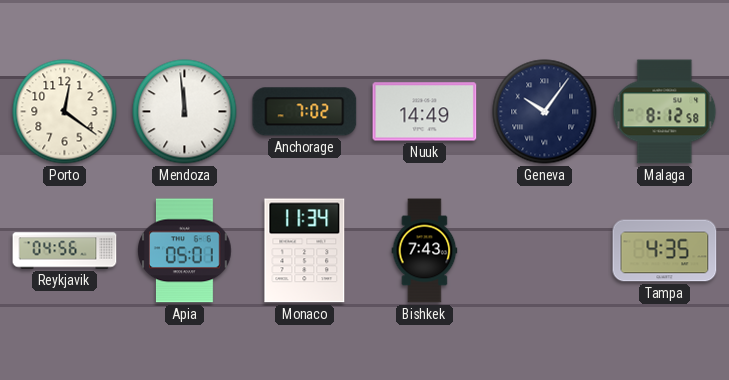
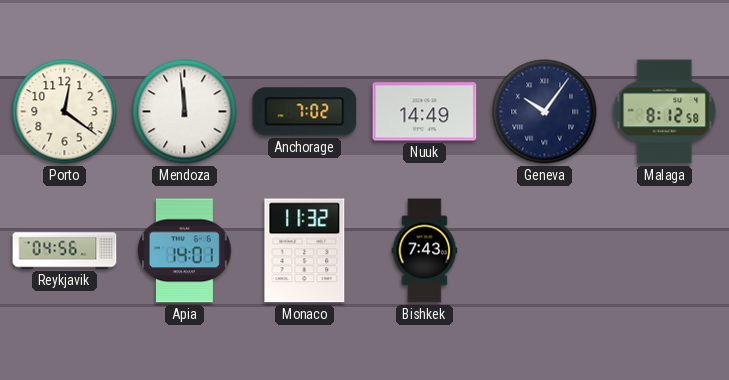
Apia: 05:01 -> 14:01 (185, 251)
Monaco: 11:34 -> 11:32 (305, 251)
Tampa: 4:35 -> none (665, 251)
